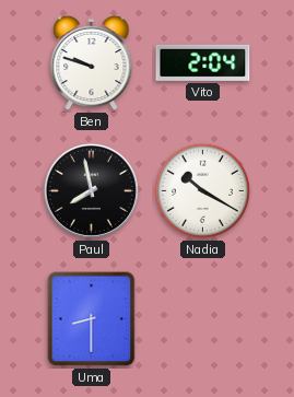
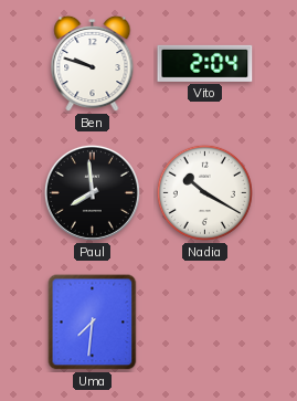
Paul: 7:58 -> 7:59 (92, 192)
Uma: 8:30 -> 7:31 (93, 323)
